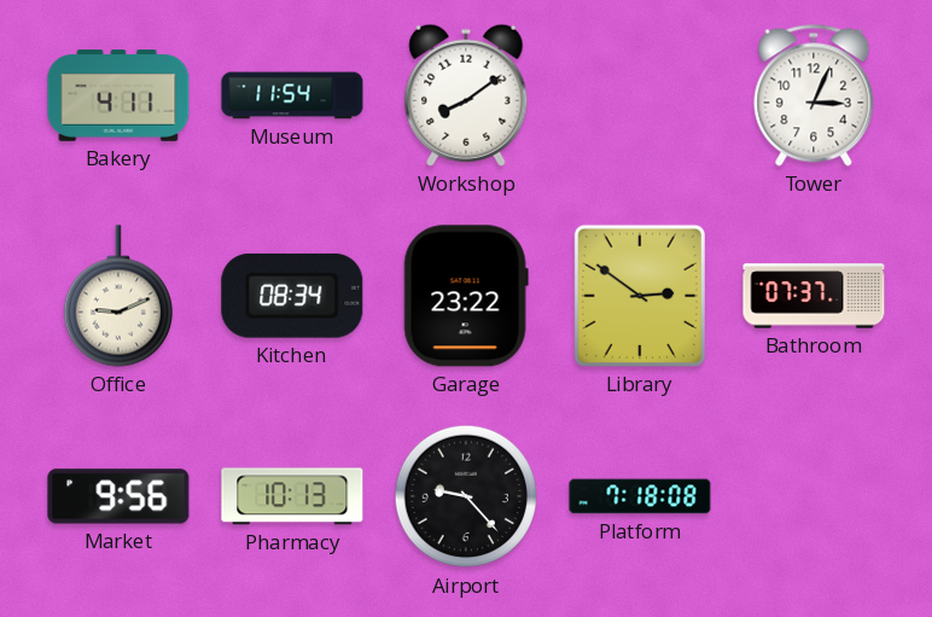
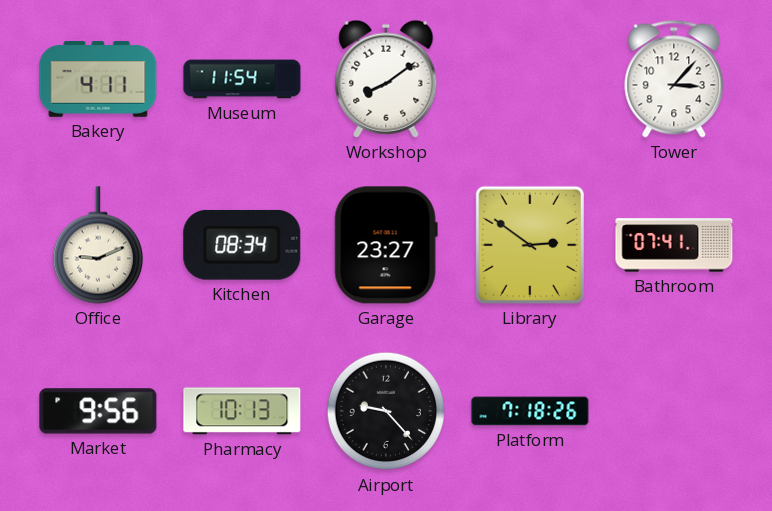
Tower: 3:04 -> 3:07 (674, 79)
Garage: 23:22 -> 23:27 (386, 245)
Bathroom: 07:37 -> 07:41 (674, 245)
Platform: 7:18:08 -> 7:18:26 (530, 411)
